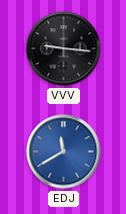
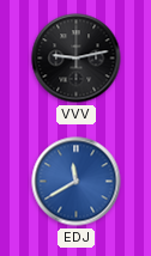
VVV: 9:16 -> 9:13 (77, 59)
